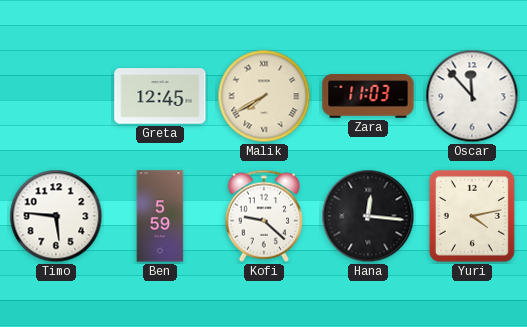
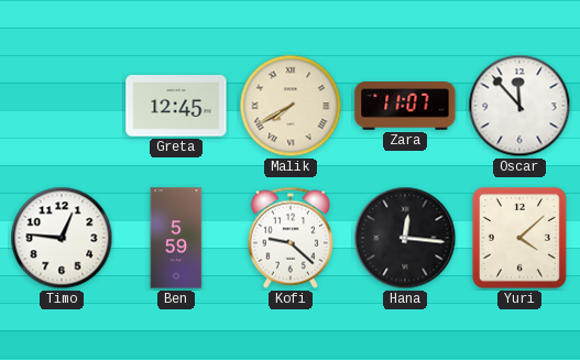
Zara: 11:03 -> 11:07 (405, 107)
Timo: 5:46 -> 12:46 (62, 238)
Yuri: 4:13 -> 4:08 (519, 238)
